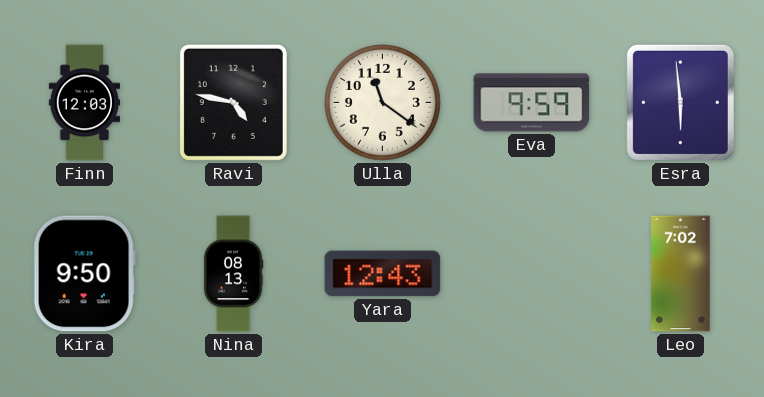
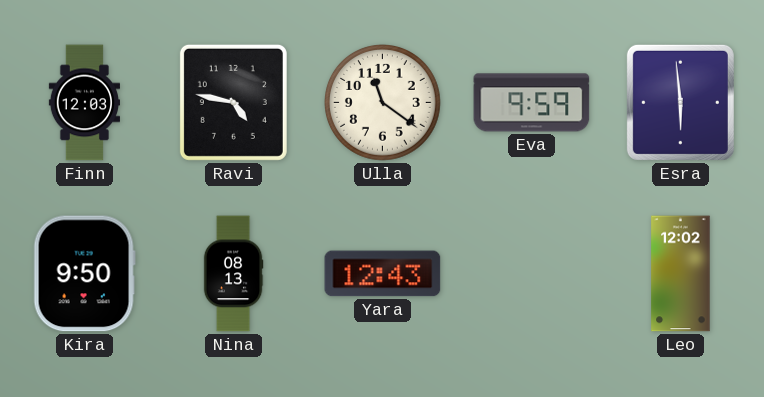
Leo: 7:02 -> 12:02 (681, 274)
